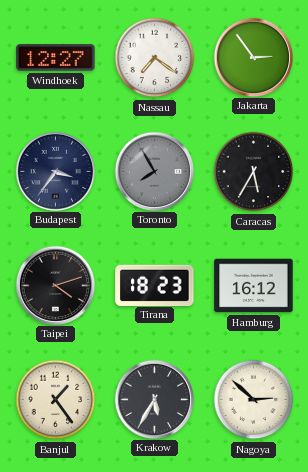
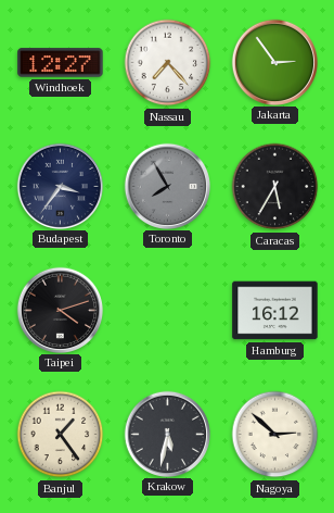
Nassau: 7:21 -> 7:23 (168, 63)
Tirana: 18:23 -> none (155, 285)
Krakow: 5:35 -> 5:32 (167, 434)
